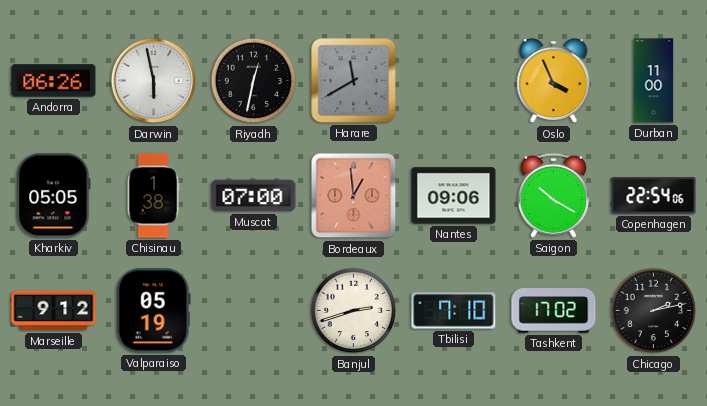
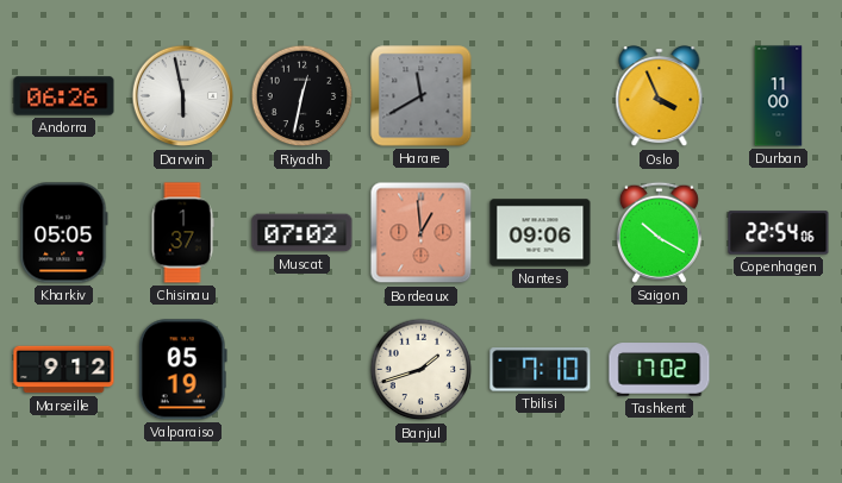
Chisinau: 1:38 -> 1:37 (182, 233)
Muscat: 07:00 -> 07:02 (303, 233)
Banjul: 2:42 -> 1:42 (422, 370)
Chicago: 2:13 -> none (654, 311)
